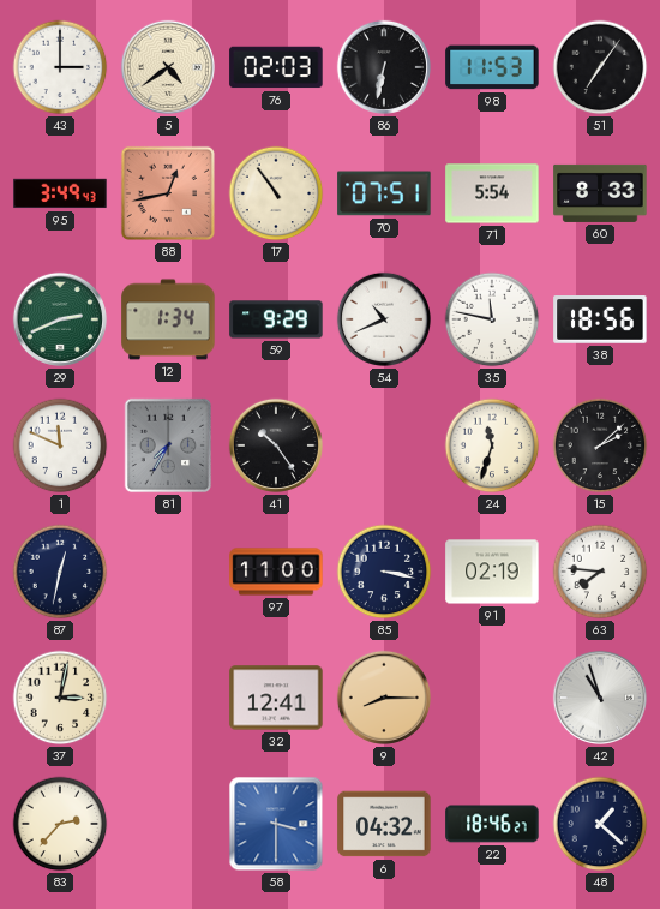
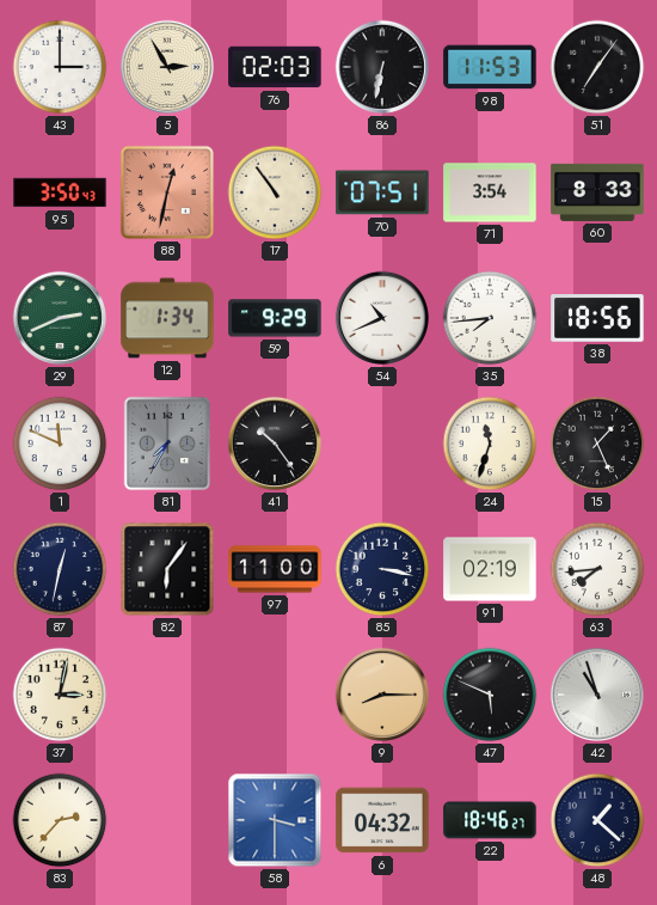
5: 4:39 -> 2:55 (167, 67)
95: 3:49 -> 3:50 (60, 192)
88: 12:43 -> 12:32 (167, 192)
71: 5:54 -> 3:54 (490, 192)
35: 11:47 -> 7:44 (490, 318)
15: 2:08 -> 1:26 (597, 444)
82: none -> 6:06 (167, 569)
63: 7:46 -> 7:44 (597, 569)
32: 12:41 -> none (276, 698)
47: none -> 5:49 (490, 695)
